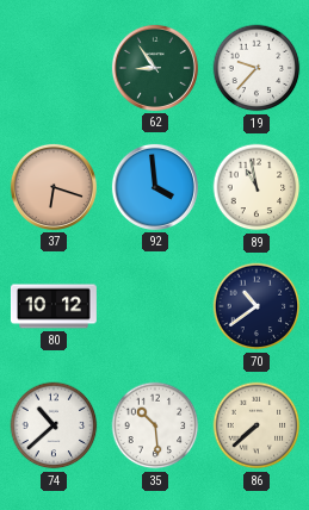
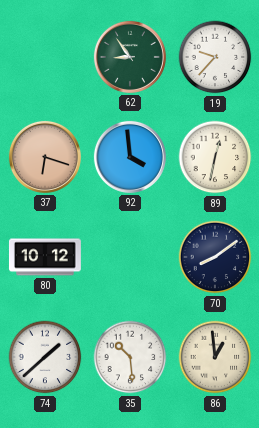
89: 10:58 -> 12:32 (215, 157)
70: 10:39 -> 8:09 (215, 257)
74: 10:38 -> 1:38 (45, 357)
86: 7:38 -> 12:59 (215, 357)
